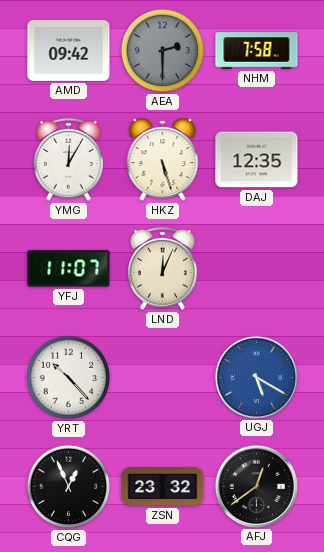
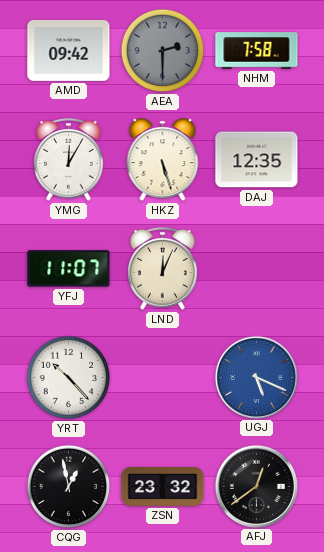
UGJ: 5:20 -> 5:19 (256, 377)
CQG: 12:56 -> 12:58 (69, 487)
